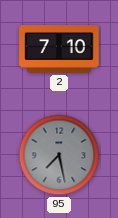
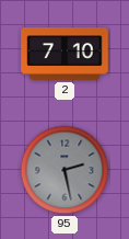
95: 7:28 -> 2:28 (64, 170)
